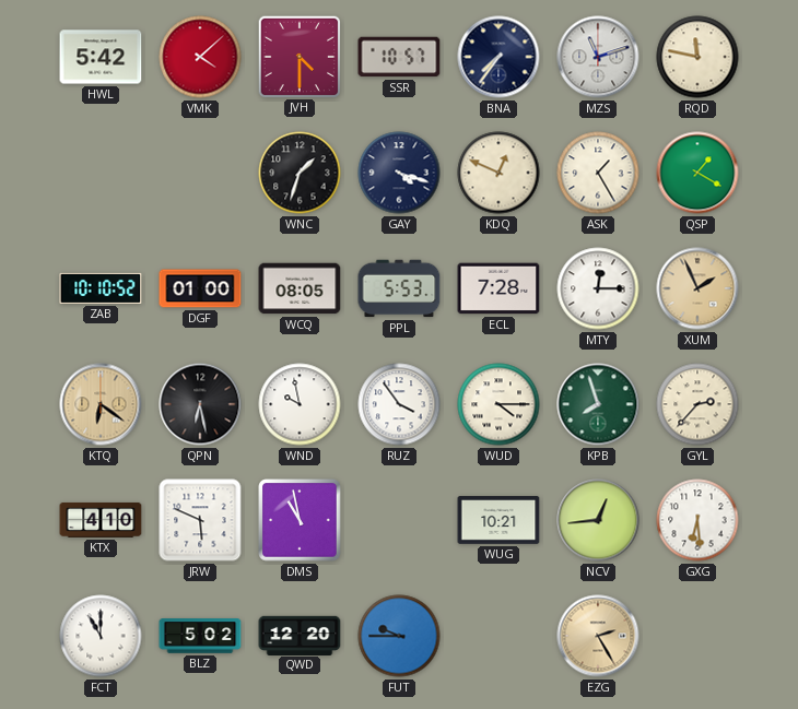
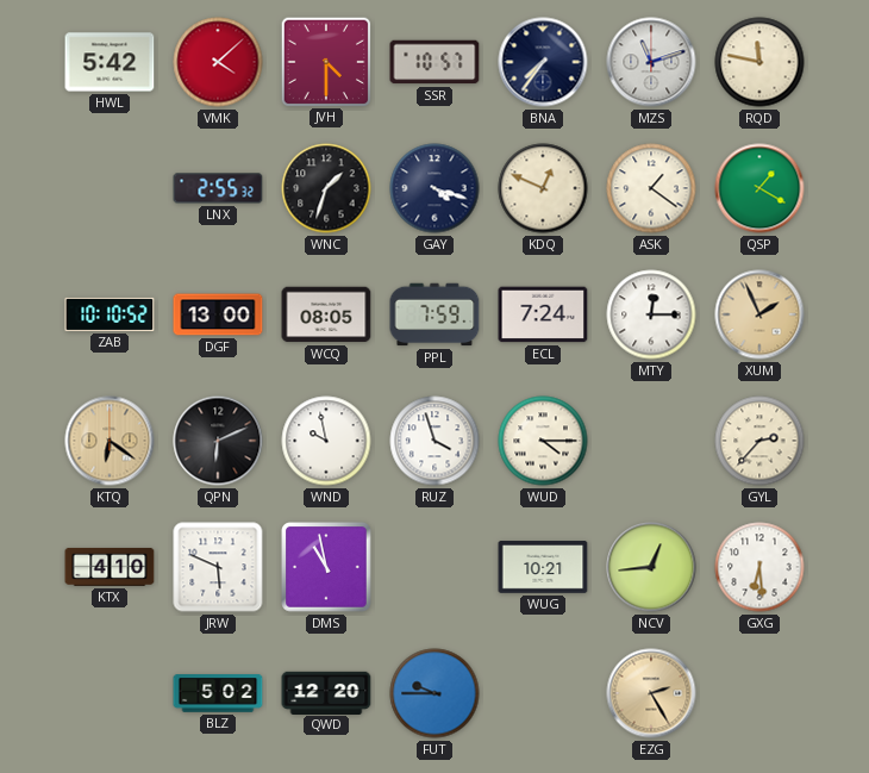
LNX: none -> 2:55 (218, 188)
ASK: 1:25 -> 1:21 (651, 188)
DGF: 01:00 -> 13:00 (218, 314)
PPL: 5:53 -> 7:59 (434, 314)
ECL: 7:28 -> 7:24 (543, 314)
QPN: 6:28 -> 6:11 (218, 441)
RUZ: 3:54 -> 3:57 (434, 441)
KPB: 7:57 -> none (598, 404)
FCT: 11:00 -> none (101, 636)
